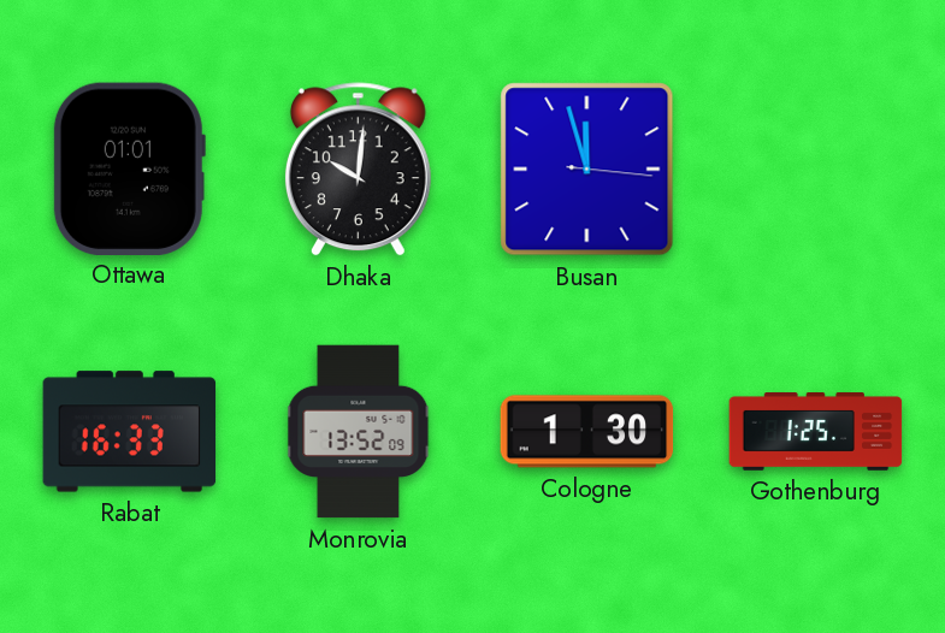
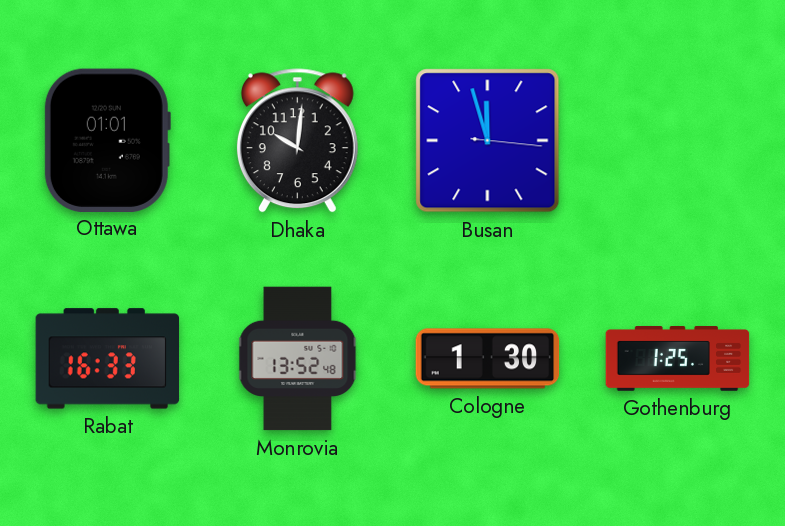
Monrovia: 13:52:09 -> 13:52:48 (298, 359)
